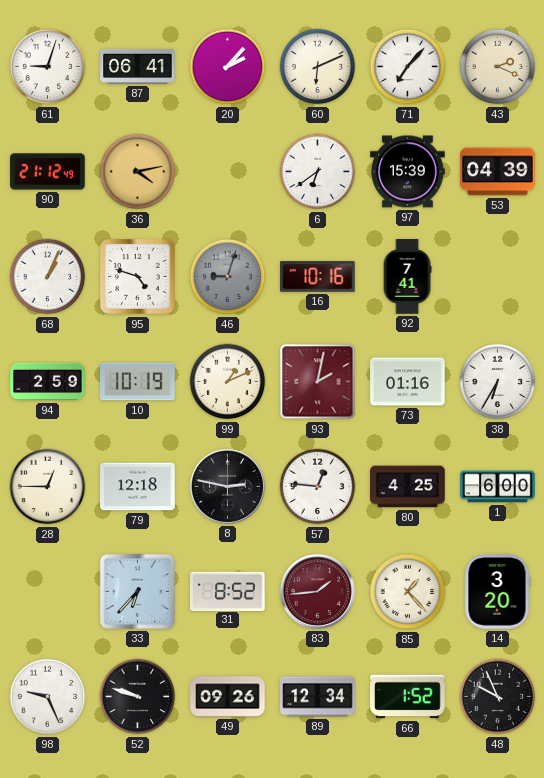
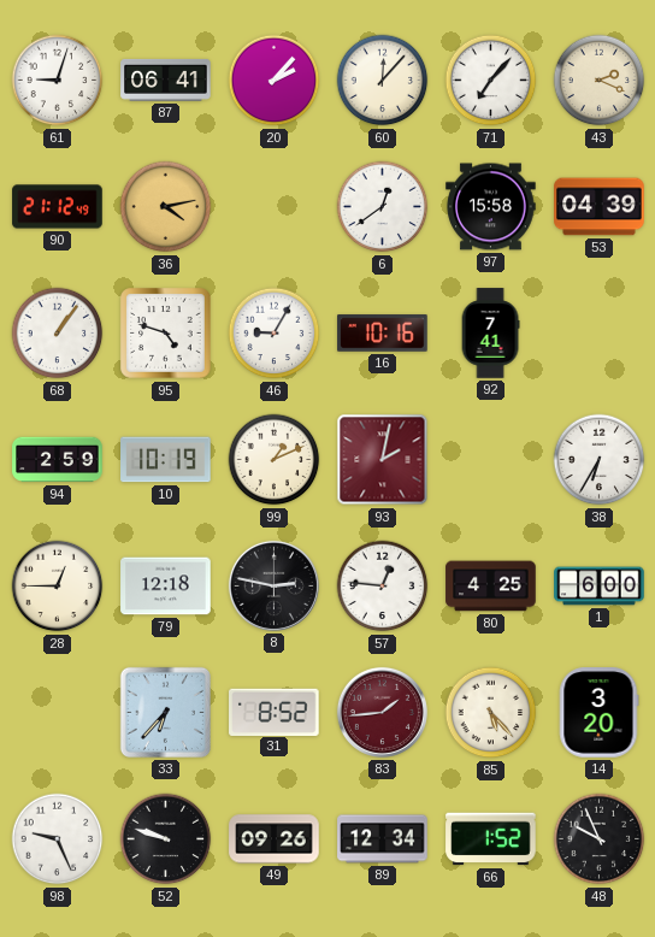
60: 6:11 -> 12:07 (383, 81)
6: 6:39 -> 12:39 (383, 207)
97: 15:39 -> 15:58 (491, 207)
68: 1:04 -> 1:06 (58, 334)
46: 9:03 -> 9:05 (275, 334)
46 dial: grey -> white (275, 334)
73: 01:16 -> none (408, 382)
85: 1:23 -> 5:23 (491, 713)
